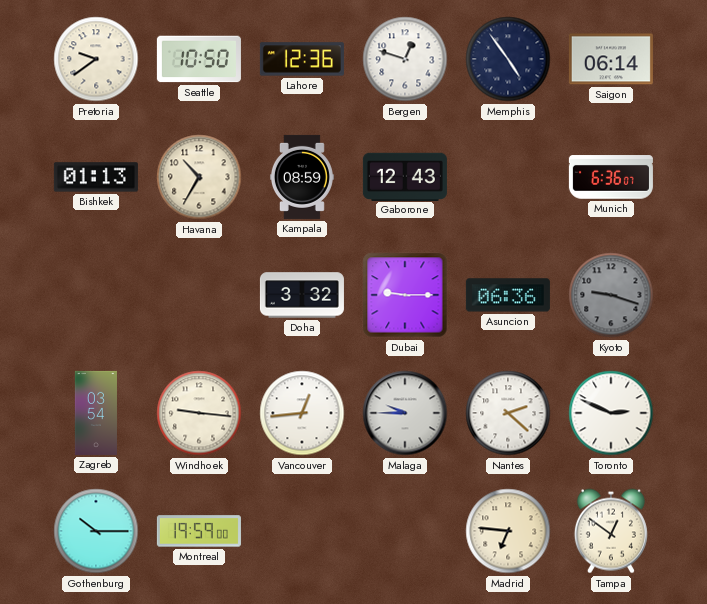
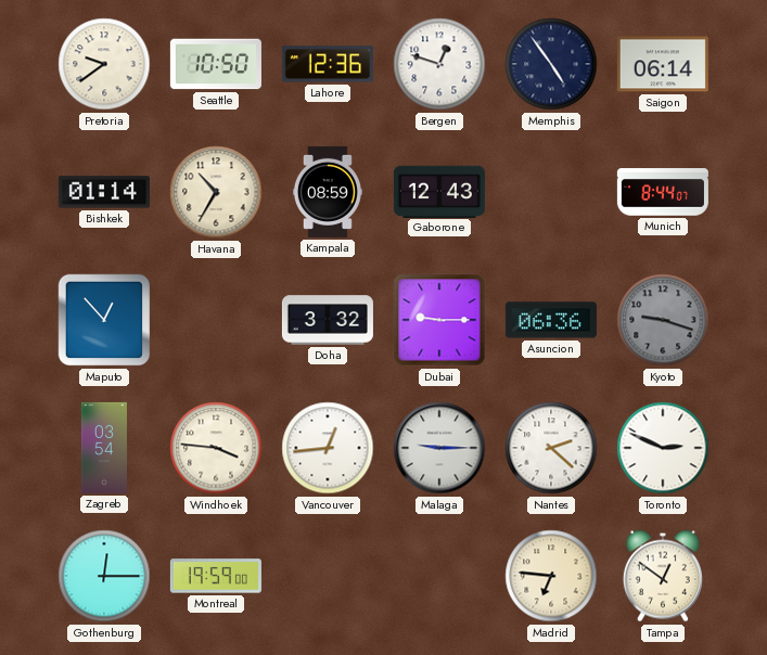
Bishkek: 01:13 -> 01:14 (104, 192)
Munich: 6:36 -> 8:44 (663, 192)
Maputo: none -> 12:53 (104, 320)
Windhoek: 9:16 -> 3:46 (216, 448)
Malaga: 9:45 -> 9:15 (439, 448)
Gothenburg: 10:15 -> 12:15 (104, 576)
